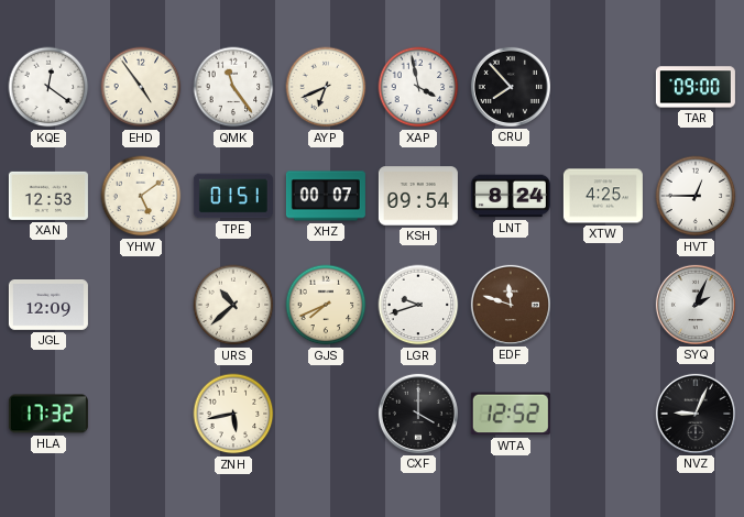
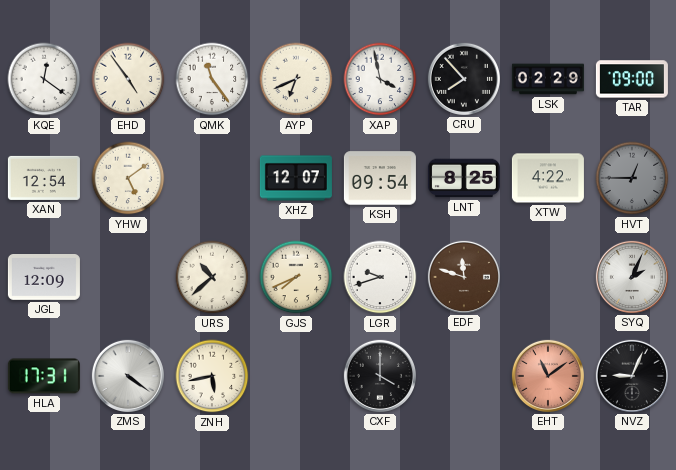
LSK: none -> 02:29 (548, 79)
XAN: 12:53 -> 12:54 (44, 178)
TPE: 01:51 -> none (233, 196)
XHZ: 00:07 -> 12:07 (296, 178)
LNT: 8:24 -> 8:25 (464, 178)
XTW: 4:25 -> 4:22 (548, 178)
HVT dial: white -> grey (632, 178)
HLA: 17:32 -> 17:31 (44, 376)
ZMS: none -> 4:21 (128, 376)
WTA: 12:52 -> none (511, 414)
EHT: none -> 11:09 (548, 376)
